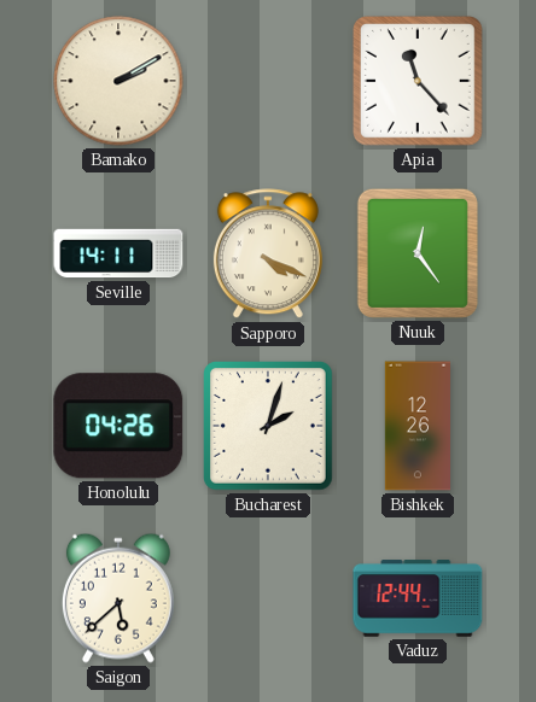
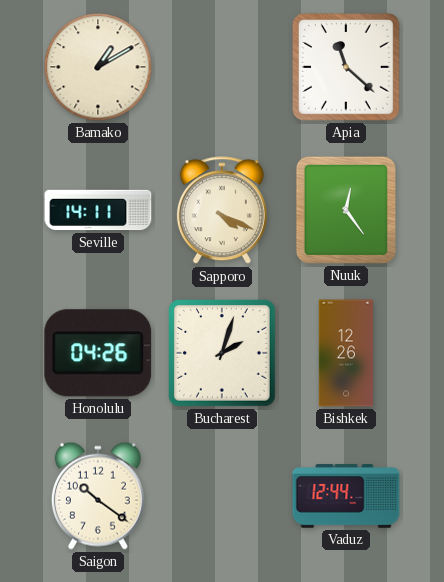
Bamako: 2:10 -> 1:10 (98, 67)
Apia: 11:23 -> 11:22 (347, 68)
Saigon: 5:38 -> 10:21 (98, 496)
